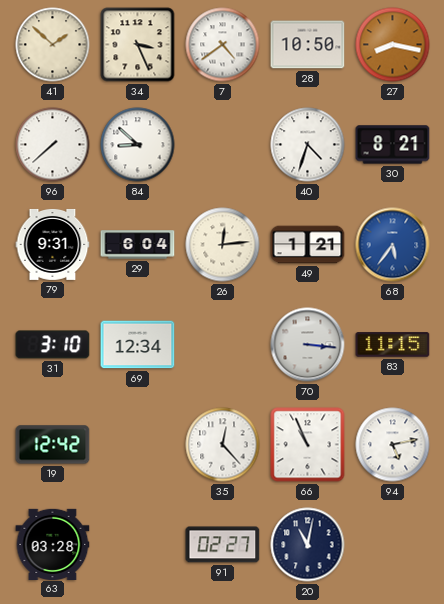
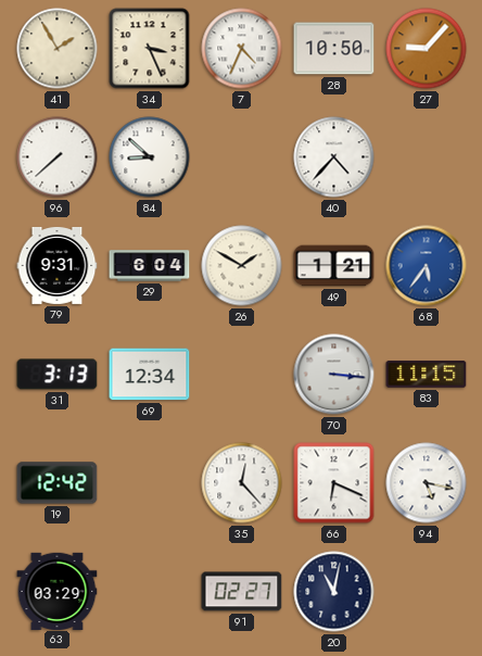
41: 1:52 -> 1:55 (58, 49)
7: 4:39 -> 4:34 (242, 49)
27: 8:17 -> 9:07 (427, 49)
40: 4:33 -> 4:37 (334, 157)
30: 8:21 -> none (393, 145)
26: 12:14 -> 1:50 (242, 266)
31: 3:10 -> 3:13 (58, 375)
66: 10:56 -> 6:19 (334, 483)
94: 5:13 -> 5:17 (427, 483)
63: 03:28 -> 03:29 (58, 591)
